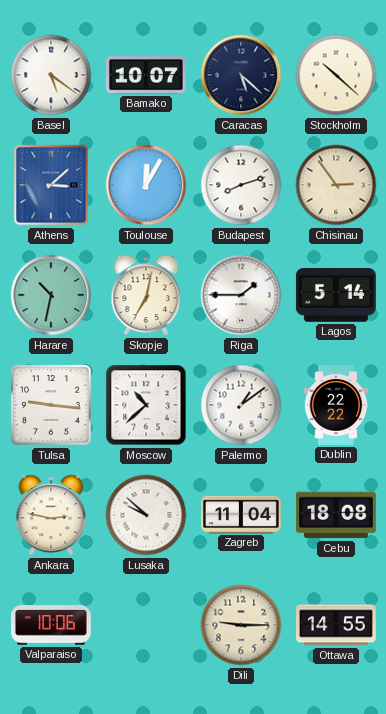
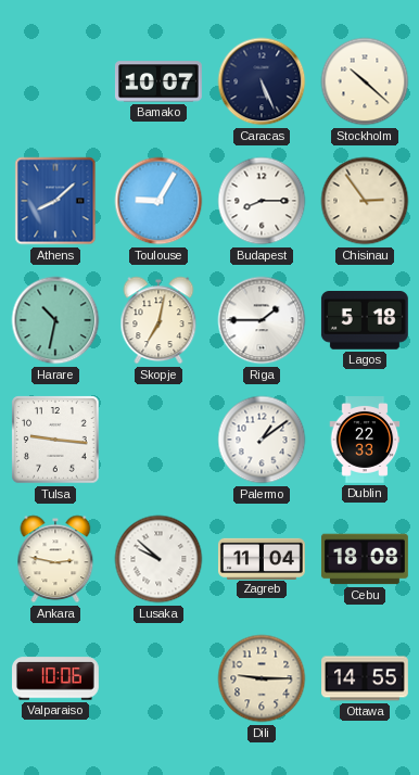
Basel: 5:21 -> none (51, 75)
Caracas: 5:22 -> 5:26 (262, 81)
Athens: 3:08 -> 8:08 (55, 201)
Toulouse: 12:05 -> 9:05 (158, 201)
Budapest: 8:12 -> 8:15 (262, 201)
Lagos: 5:14 -> 5:18 (365, 321)
Moscow: 10:38 -> none (146, 405)
Dublin: 22:22 -> 22:33 (365, 441)
